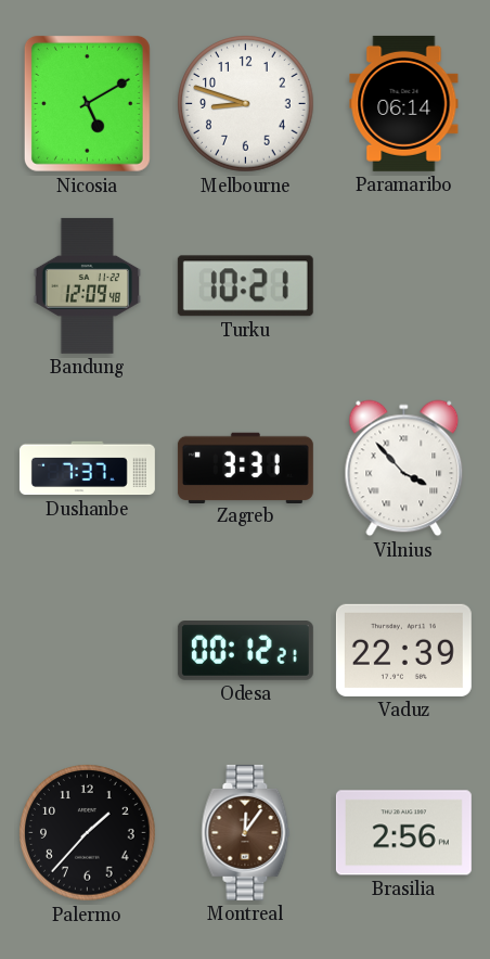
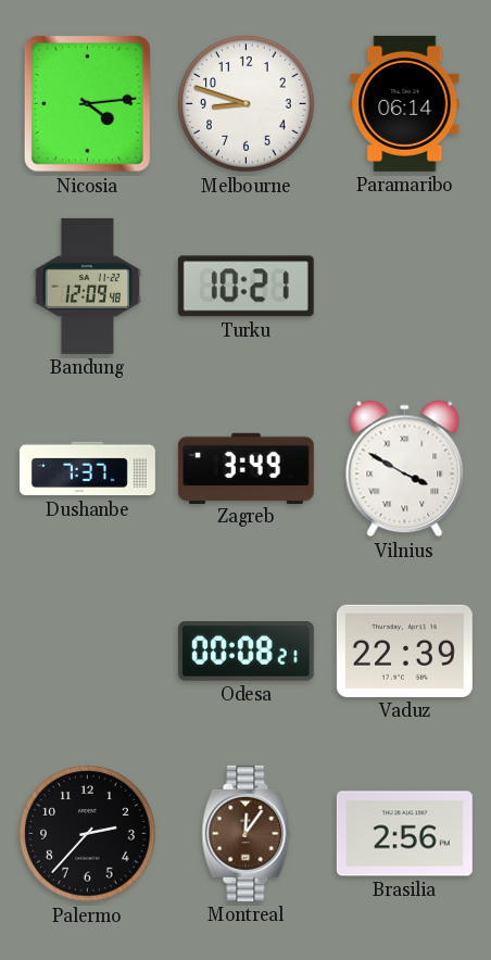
Nicosia: 5:10 -> 4:14 (87, 103)
Zagreb: 3:31 -> 3:49 (246, 468)
Vilnius: 3:53 -> 3:50 (405, 469)
Odesa: 00:12 -> 00:08 (246, 652)
Palermo: 1:37 -> 2:37 (88, 834)
